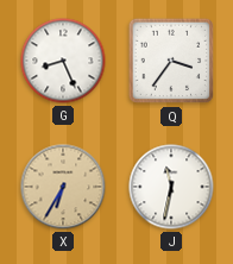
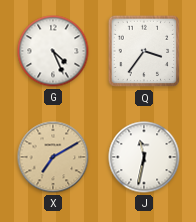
G: 8:26 -> 4:26 (53, 51)
X: 6:35 -> 7:10 (53, 157)
